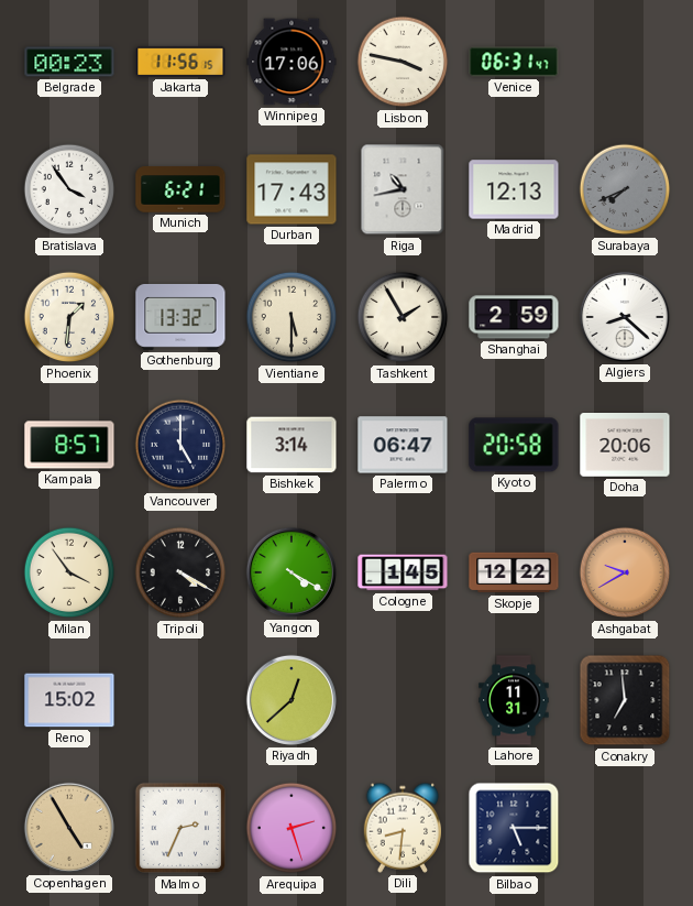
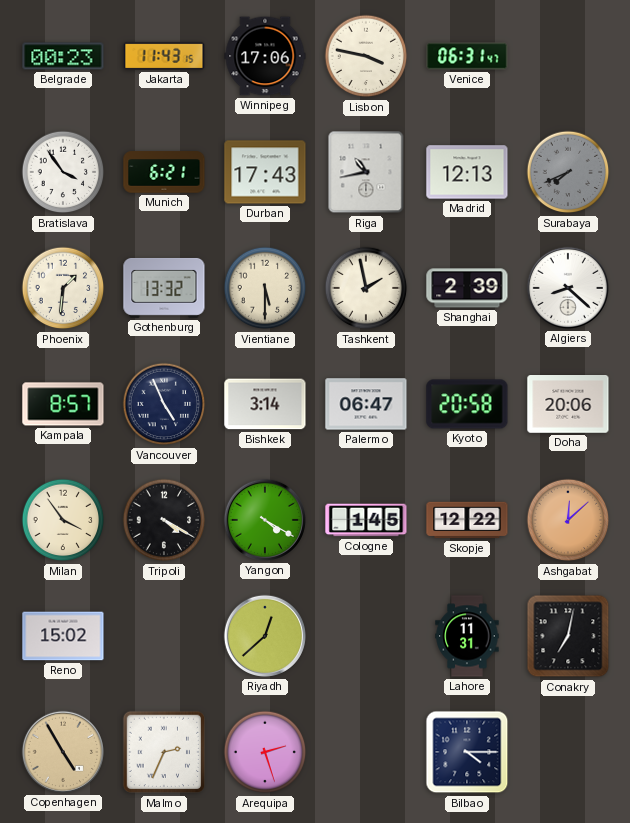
Jakarta: 11:56 -> 11:43 (164, 56)
Tashkent: 1:55 -> 1:58 (366, 288)
Shanghai: 2:59 -> 2:39 (467, 288)
Vancouver: 5:00 -> 4:56 (164, 404)
Ashgabat: 9:40 -> 12:08 (568, 520)
Conakry: 6:59 -> 7:02 (568, 636)
Dili: 8:31 -> none (403, 828)
Bilbao: 5:15 -> 4:15 (467, 752)
